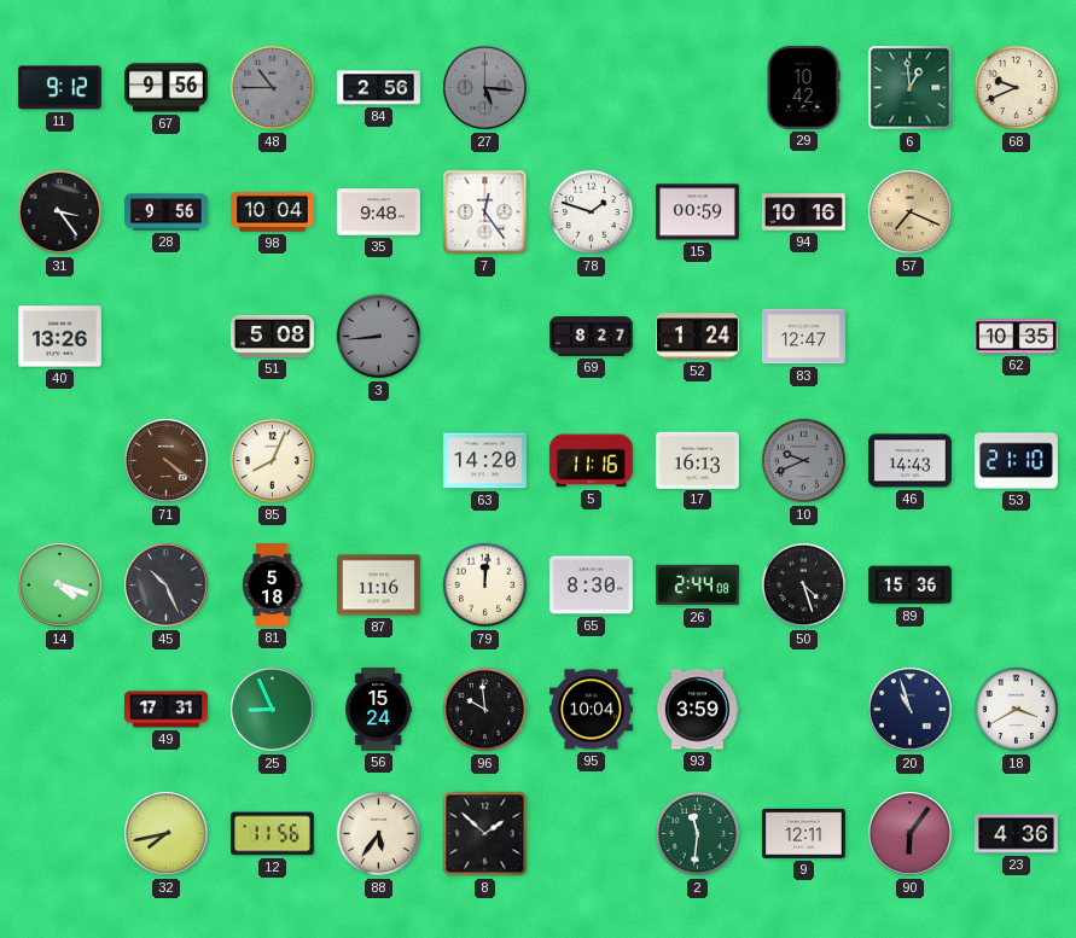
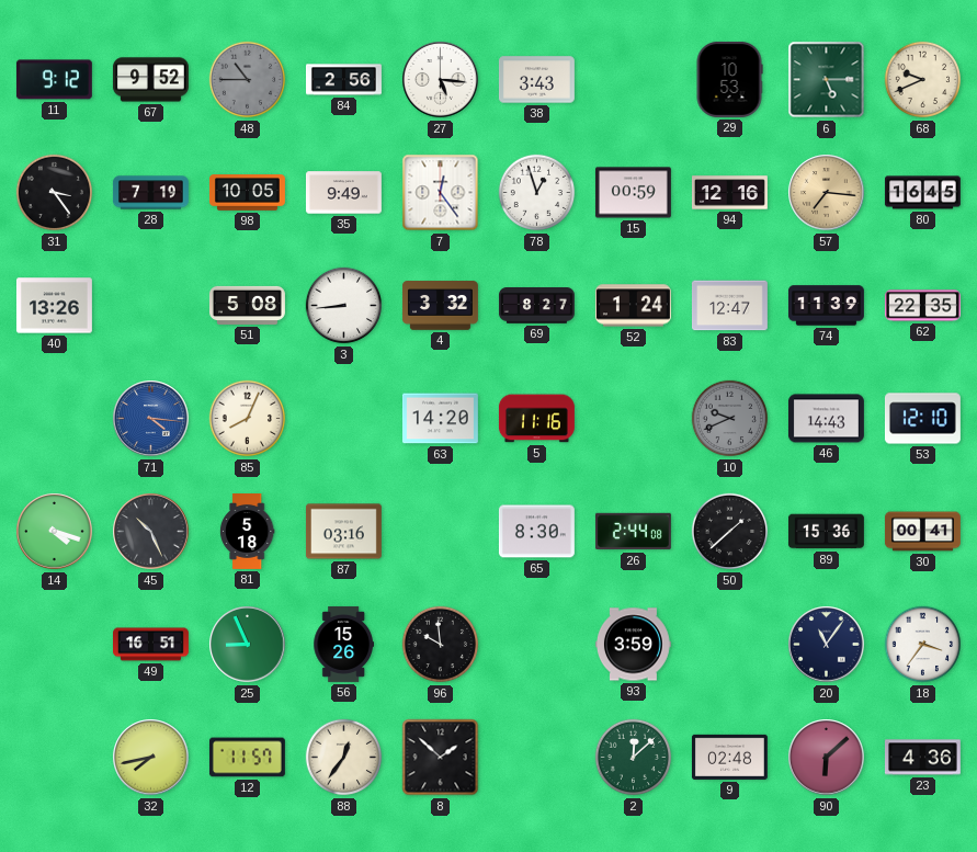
67: 9:56 -> 9:52 (150, 80)
27 dial: grey -> white (441, 80)
38: none -> 3:43 (536, 80)
29: 10:42 -> 10:53 (729, 79)
6: 12:59 -> 5:15 (827, 80)
28: 9:56 -> 7:19 (150, 193)
98: 10:04 -> 10:05 (247, 193)
35: 9:48 -> 9:49 (343, 193)
78: 1:48 -> 12:57 (537, 193)
94: 10:16 -> 12:16 (729, 193)
57: 7:19 -> 7:16 (827, 193)
80: none -> 16:45 (922, 193)
3 dial: grey -> white (344, 306)
4: none -> 3:32 (440, 306)
74: none -> 11:39 (826, 306)
62: 10:35 -> 22:35 (922, 306)
71: 4:21 -> 4:16 (151, 419)
71 dial: brown -> blue (151, 419)
17: 16:13 -> none (697, 460)
53: 21:10 -> 12:10 (922, 419)
87: 11:16 -> 03:16 (343, 532)
79: 12:01 -> none (485, 585)
50: 4:27 -> 1:38 (730, 532)
30: none -> 00:41 (922, 532)
49: 17:31 -> 16:51 (151, 645)
56: 15:24 -> 15:26 (343, 644)
95: 10:04 -> none (591, 710)
20: 10:57 -> 11:06 (827, 645)
18: 3:40 -> 3:36 (923, 645)
12: 11:56 -> 11:57 (247, 758)
88: 5:36 -> 12:36 (344, 758)
2: 11:31 -> 12:08 (634, 758)
9: 12:11 -> 02:48 (729, 757)
90: 6:06 -> 6:08 (827, 758)
